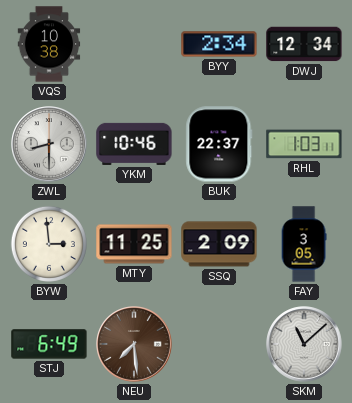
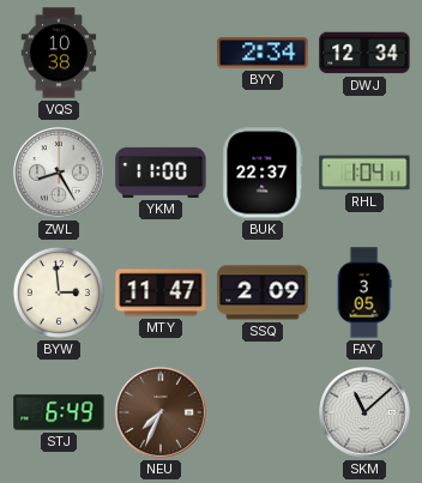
ZWL: 8:30 -> 8:25 (59, 173)
YKM: 10:46 -> 11:00 (161, 173)
RHL: 1:03 -> 1:04 (364, 173)
MTY: 11:25 -> 11:47 (161, 292)
NEU: 7:29 -> 7:34 (161, 412)
